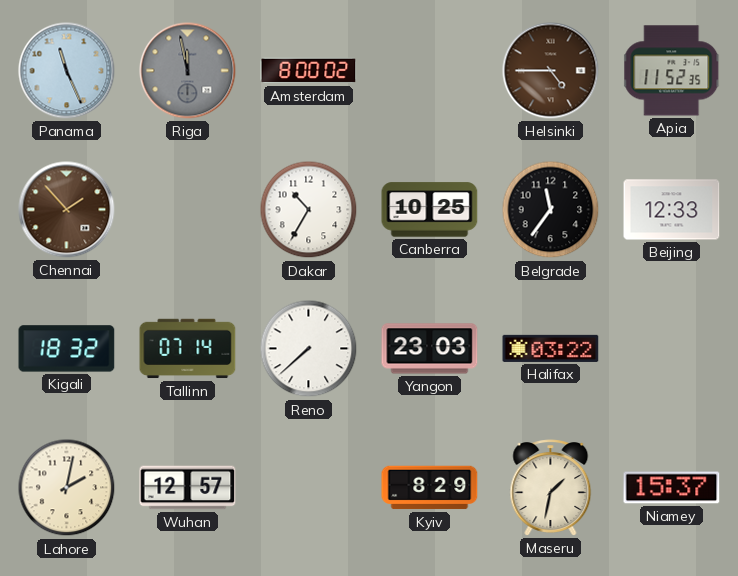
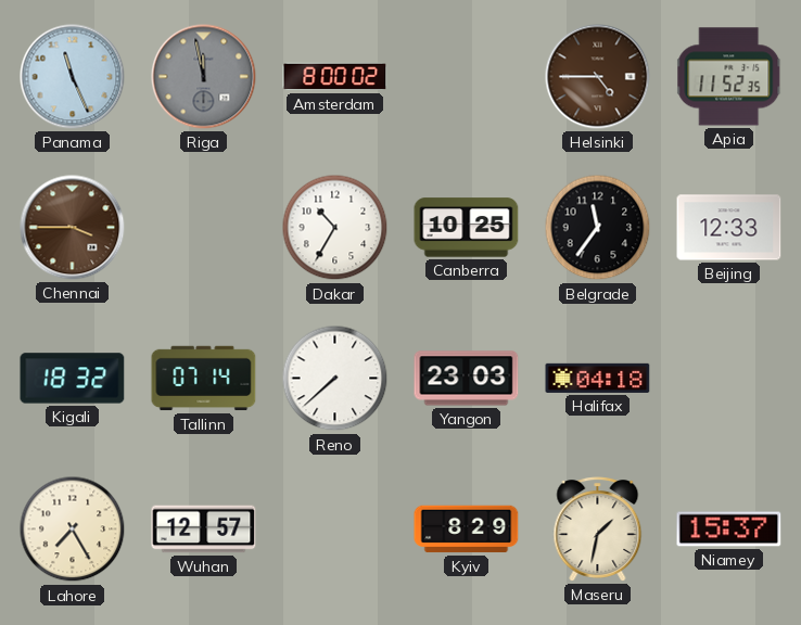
Chennai: 1:53 -> 3:45 (73, 228)
Halifax: 03:22 -> 04:18 (598, 378)
Lahore: 2:02 -> 7:25 (73, 530)
